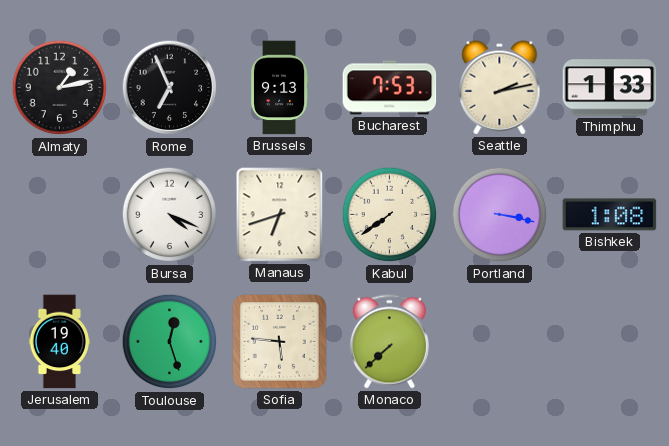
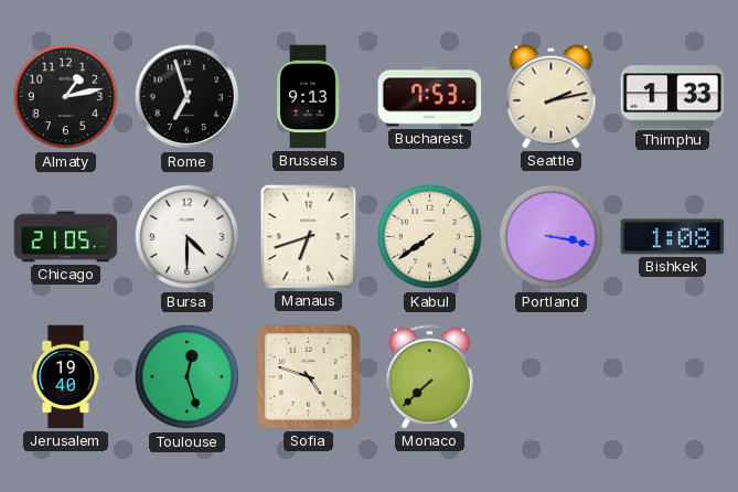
Rome: 6:56 -> 6:57 (188, 97)
Chicago: none -> 21:05 (66, 237)
Bursa: 4:19 -> 4:30 (188, 237)
Sofia: 5:46 -> 4:48 (309, 377)
